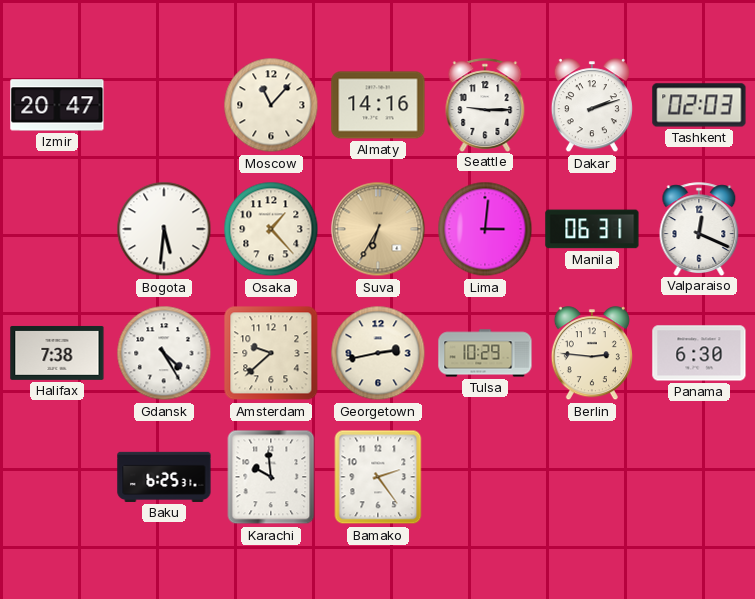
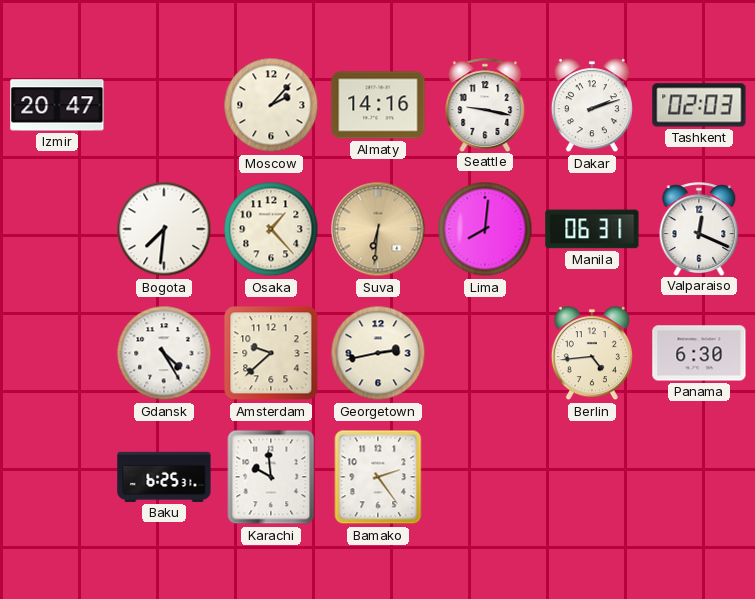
Moscow: 11:07 -> 2:07 (271, 105)
Seattle: 9:15 -> 9:17 (485, 105)
Bogota: 5:31 -> 7:31 (164, 229)
Suva: 6:35 -> 6:31 (378, 229)
Lima: 3:01 -> 8:01 (485, 229)
Halifax: 7:38 -> none (57, 353)
Tulsa: 10:29 -> none (485, 353)
Berlin: 2:46 -> 4:44 (592, 354)
